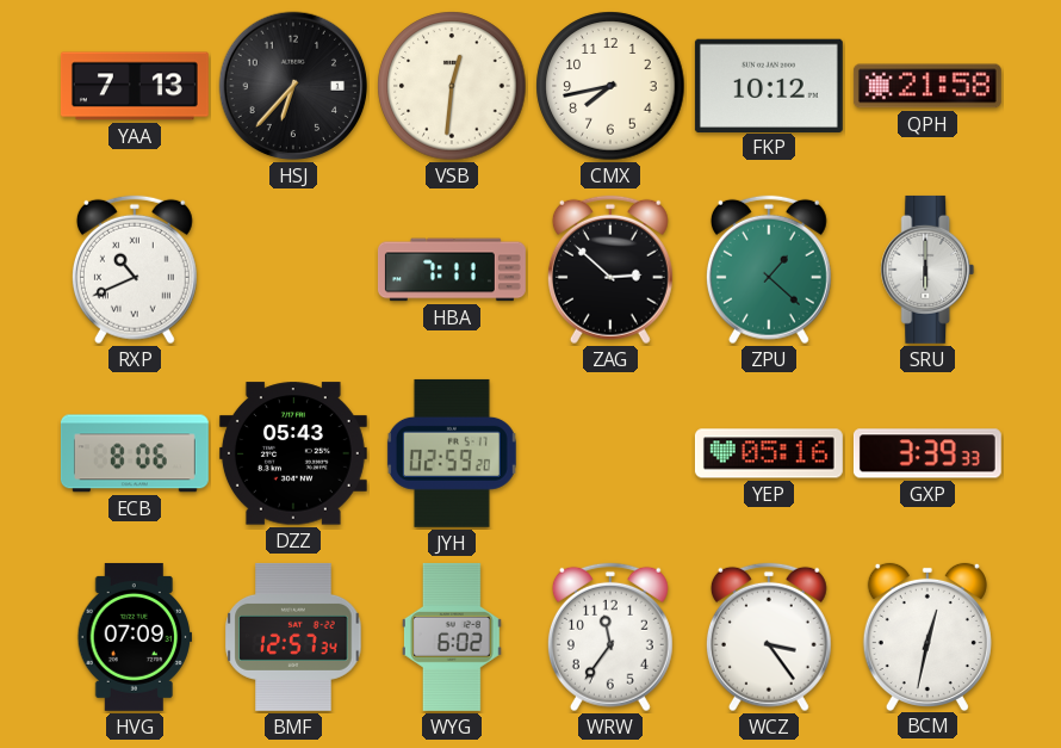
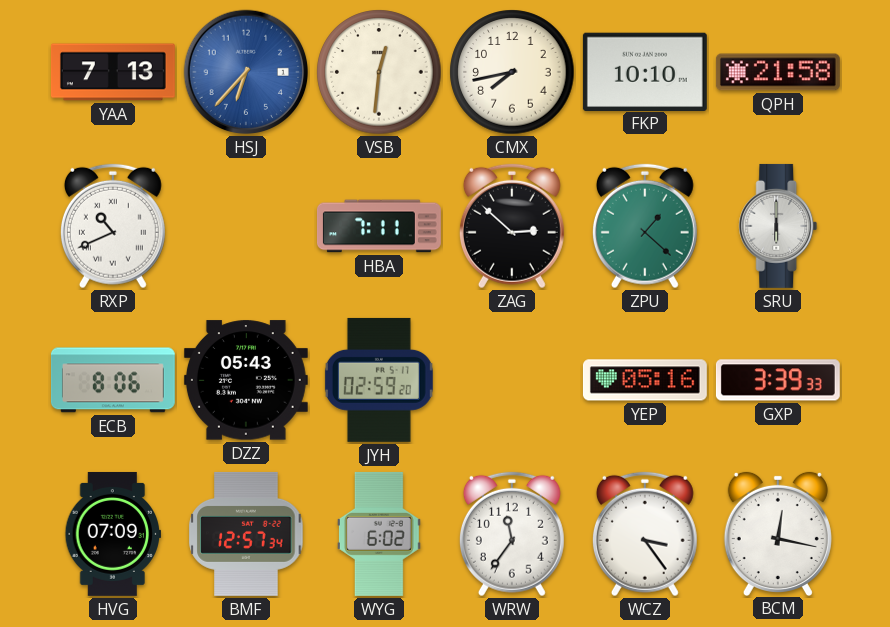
HSJ dial: black -> blue (246, 72)
FKP: 10:12 -> 10:10 (645, 71)
BCM: 12:32 -> 12:17 (778, 533)
